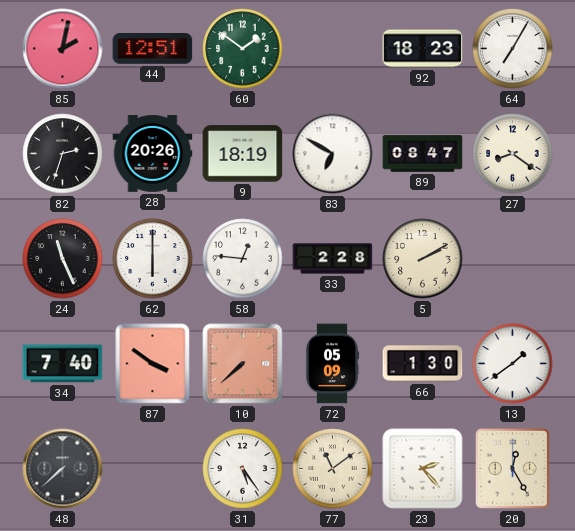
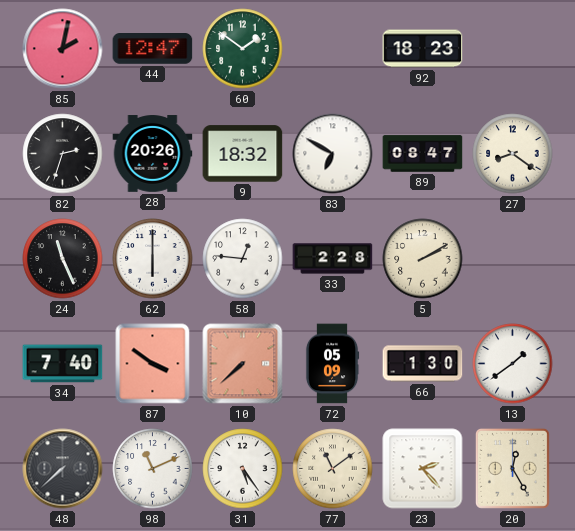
44: 12:51 -> 12:47 (153, 49)
64: 7:05 -> none (513, 49)
9: 18:19 -> 18:32 (243, 154)
98: none -> 11:11 (153, 469)
